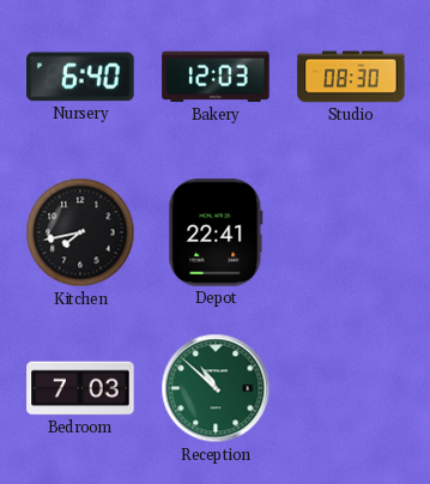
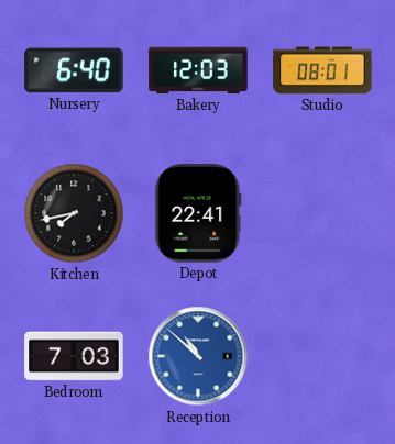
Studio: 08:30 -> 08:01 (322, 70)
Reception dial: green -> blue (198, 356)
